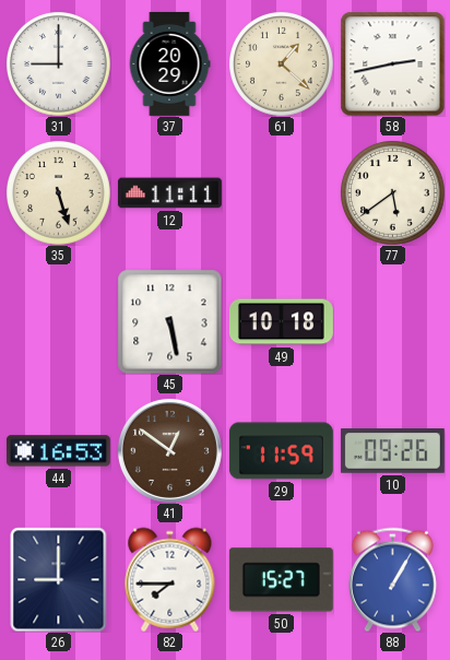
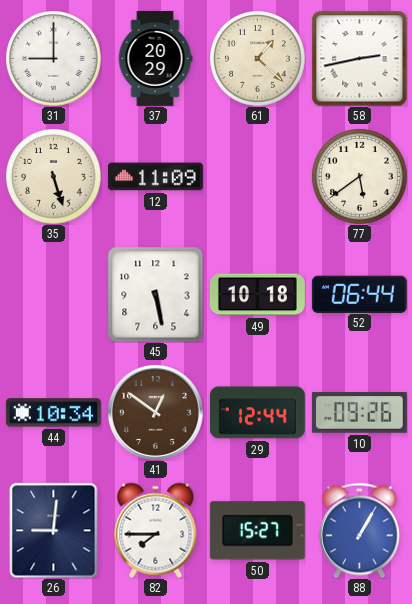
12: 11:11 -> 11:09 (155, 177)
52: none -> 06:44 (359, 294)
44: 16:53 -> 10:34 (53, 413)
29: 11:59 -> 12:44 (257, 413)
26: 9:00 -> 9:01 (54, 530)
